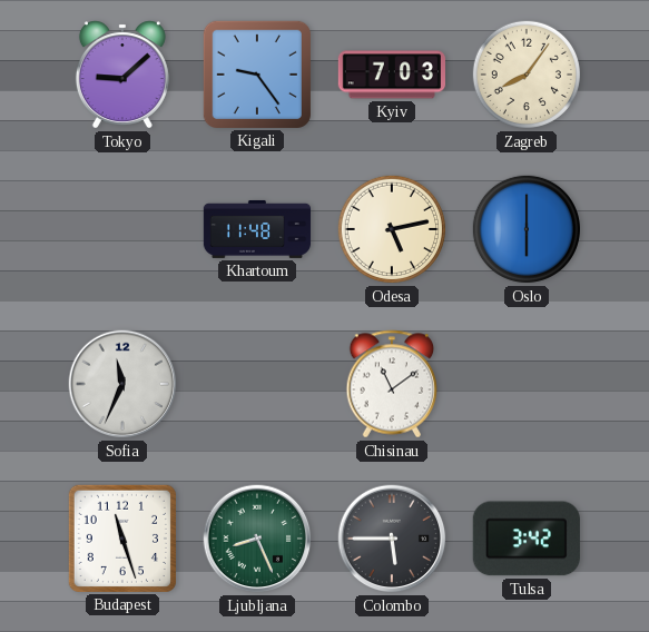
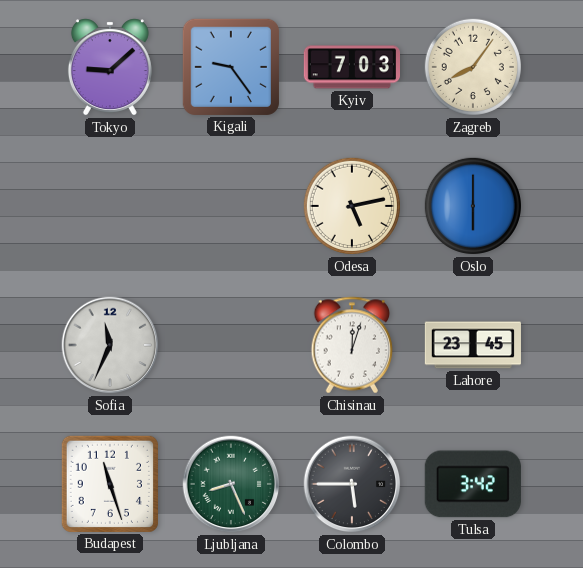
Khartoum: 11:48 -> none (257, 229)
Chisinau: 11:09 -> 12:03 (352, 345)
Lahore: none -> 23:45 (472, 345)
